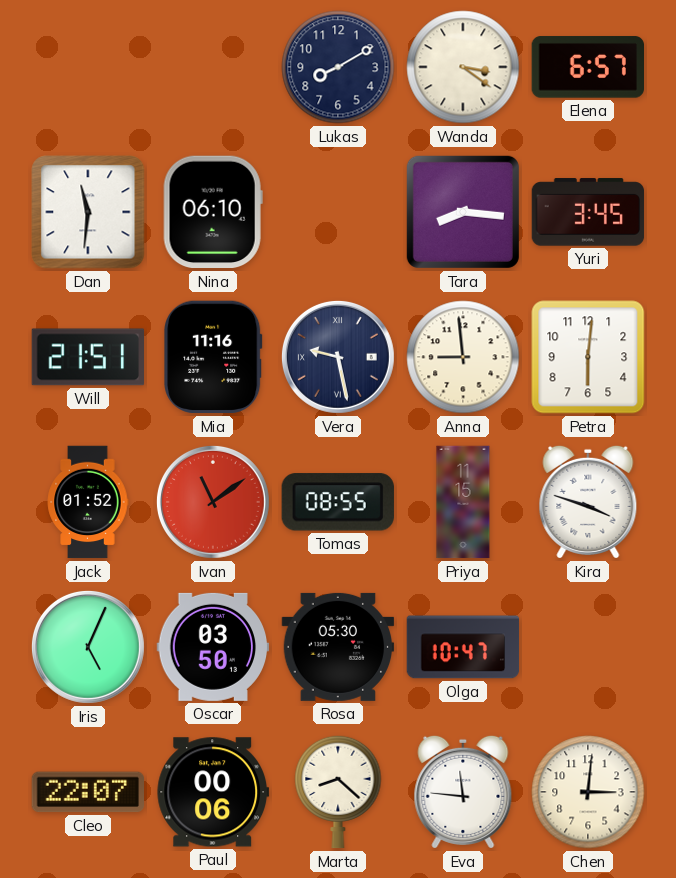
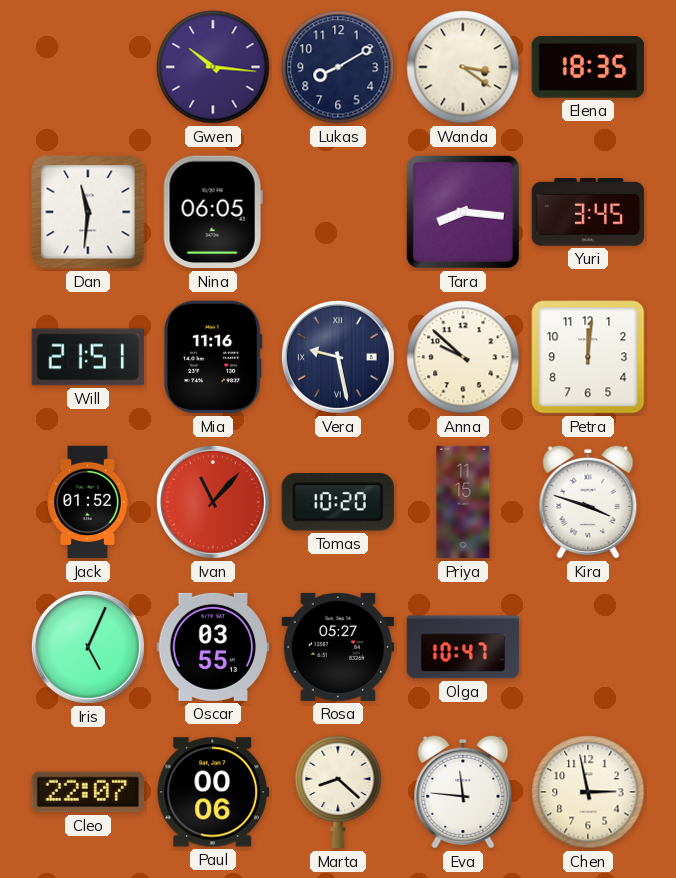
Gwen: none -> 10:16 (213, 67)
Elena: 6:57 -> 18:35 (587, 67)
Nina: 06:10 -> 06:05 (213, 212)
Anna: 8:59 -> 9:52 (463, 357)
Petra: 6:01 -> 12:01 (588, 357)
Ivan: 11:09 -> 11:07 (213, 502)
Tomas: 08:55 -> 10:20 (338, 502)
Oscar: 03:50 -> 03:55 (213, 647)
Rosa: 05:30 -> 05:27 (338, 647)
Chen: 3:01 -> 2:58 (588, 792)
